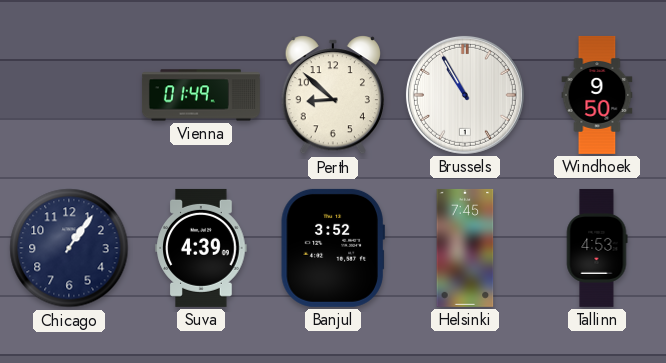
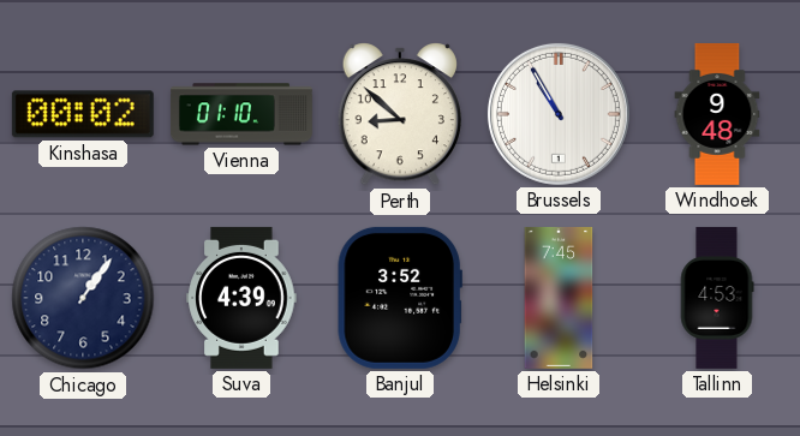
Kinshasa: none -> 00:02 (83, 114)
Vienna: 01:49 -> 01:10 (241, 114)
Windhoek: 9:50 -> 9:48 (717, 114)
